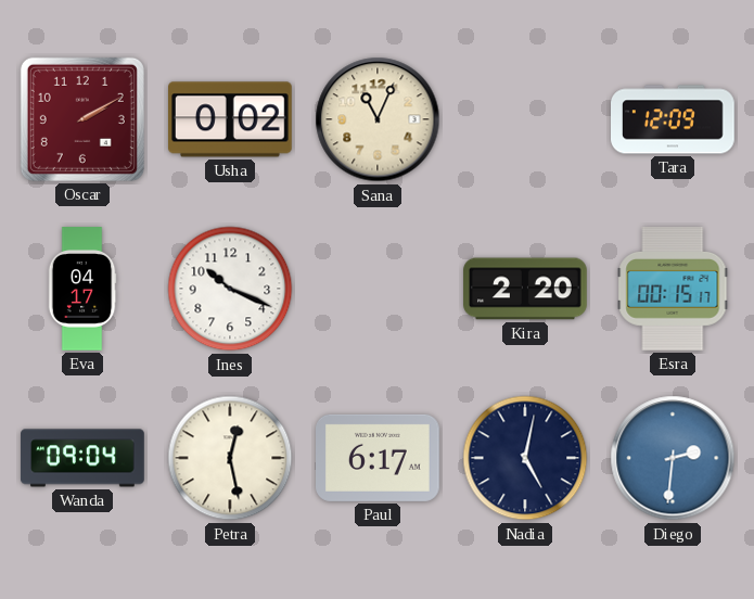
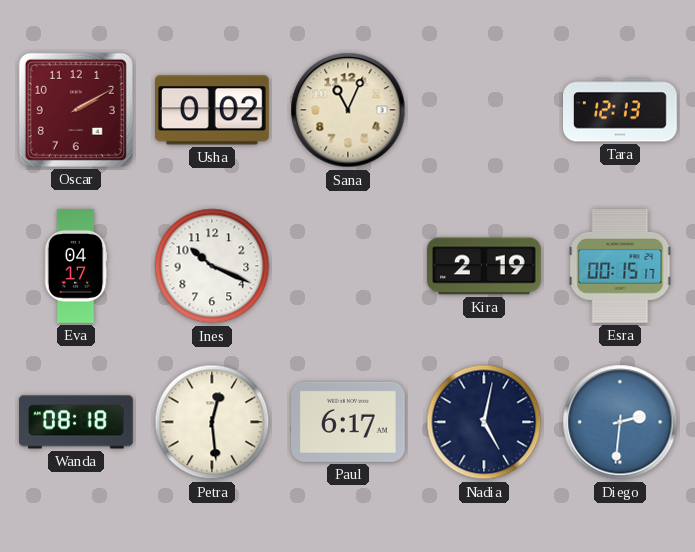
Tara: 12:09 -> 12:13 (621, 110)
Kira: 2:20 -> 2:19 (484, 266)
Wanda: 09:04 -> 08:18 (76, 422)
Petra: 12:28 -> 12:29 (212, 422)
